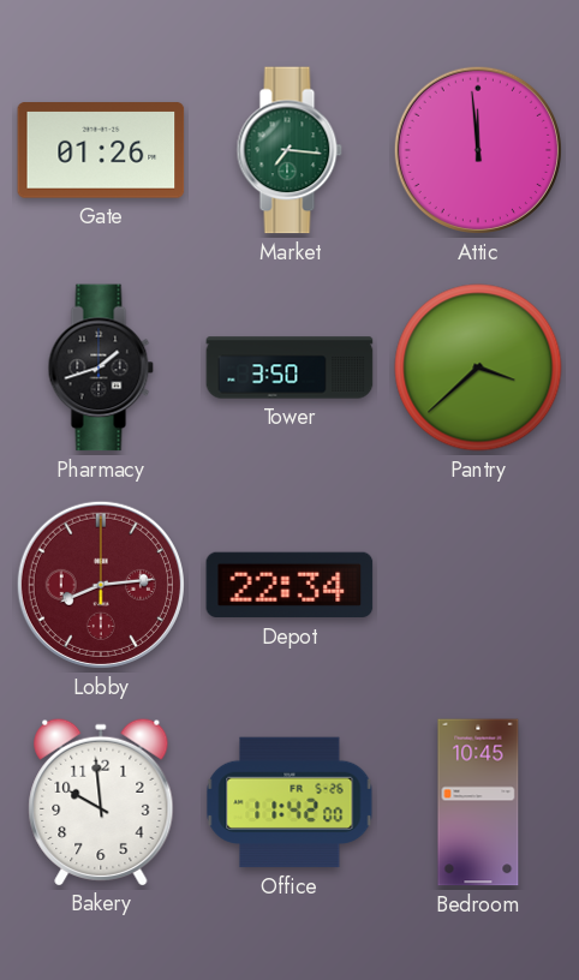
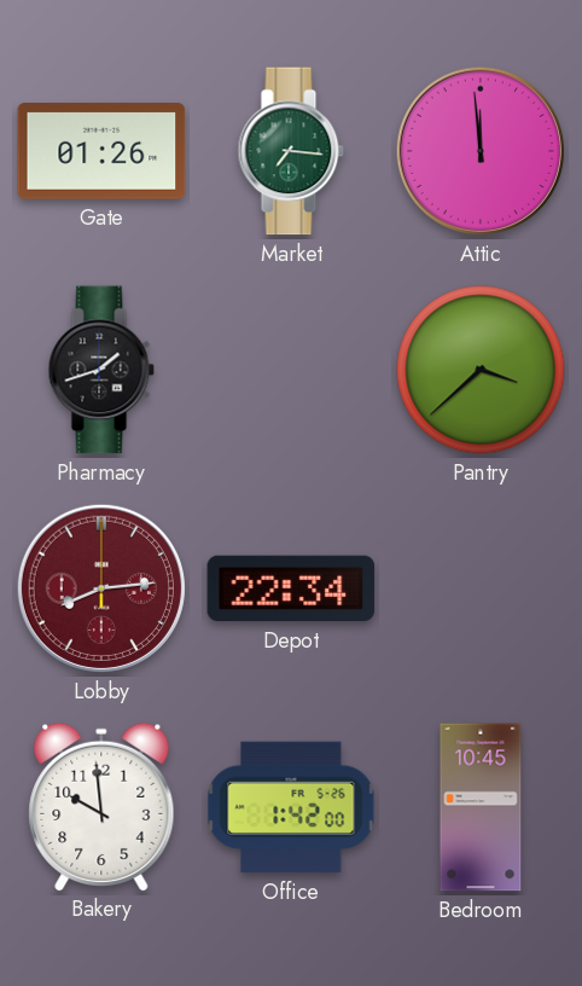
Tower: 3:50 -> none (289, 367)
Office: 11:42 -> 1:42 (291, 807)
